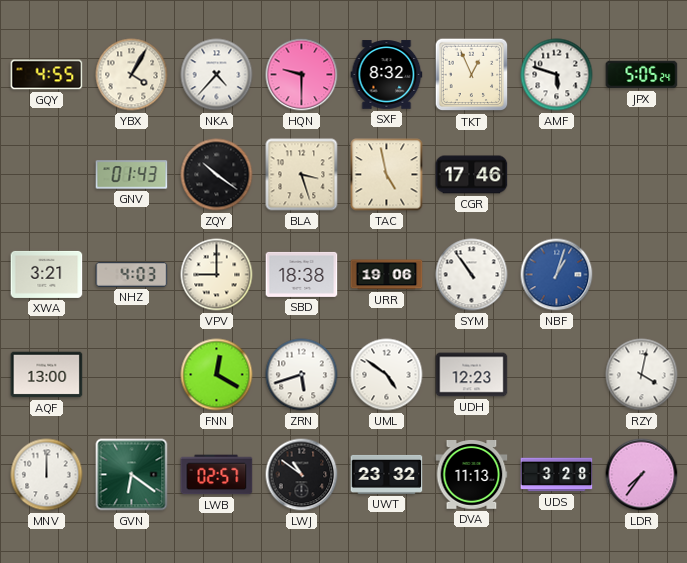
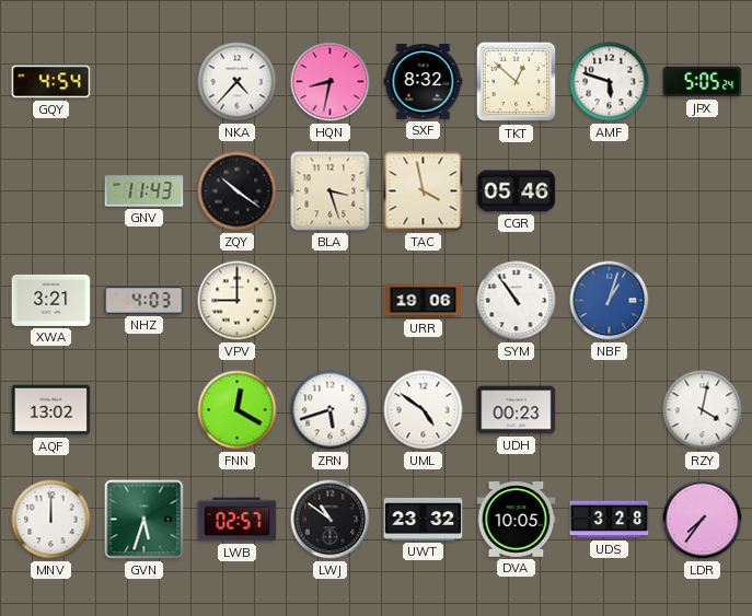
GQY: 4:55 -> 4:54 (51, 82)
YBX: 4:05 -> none (132, 75)
HQN: 9:30 -> 8:32 (331, 82)
TKT: 12:56 -> 12:52 (517, 82)
GNV: 01:43 -> 11:43 (144, 191)
TAC: 4:58 -> 3:58 (424, 191)
CGR: 17:46 -> 05:46 (517, 191)
SBD: 18:38 -> none (302, 274)
AQF: 13:00 -> 13:02 (51, 410)
UDH: 12:23 -> 00:23 (517, 410)
GVN: 6:21 -> 5:33 (144, 520)
DVA: 11:13 -> 10:05 (517, 520)
